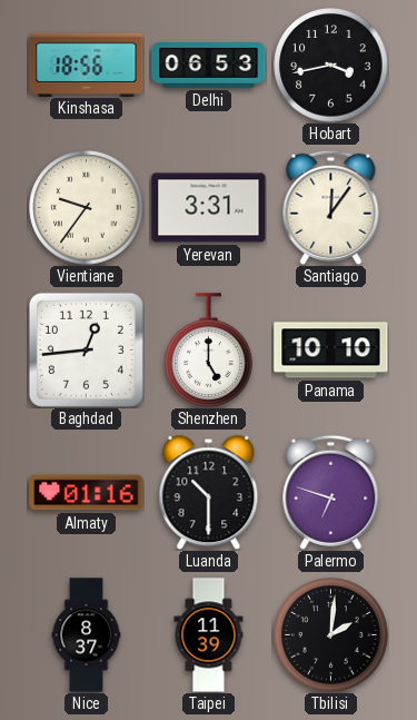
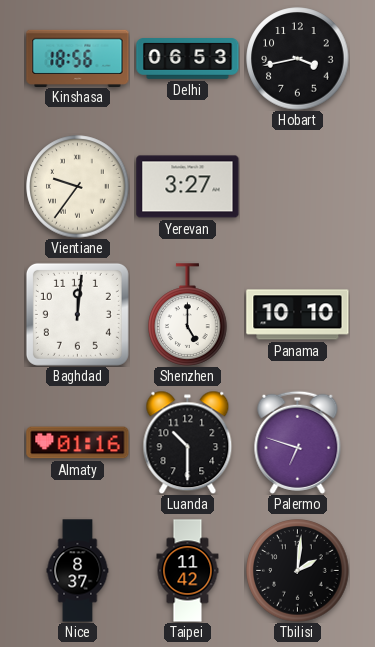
Yerevan: 3:31 -> 3:27 (188, 187)
Santiago: 12:06 -> none (331, 207)
Baghdad: 12:44 -> 12:01 (77, 314)
Taipei: 11:39 -> 11:42 (188, 571)
